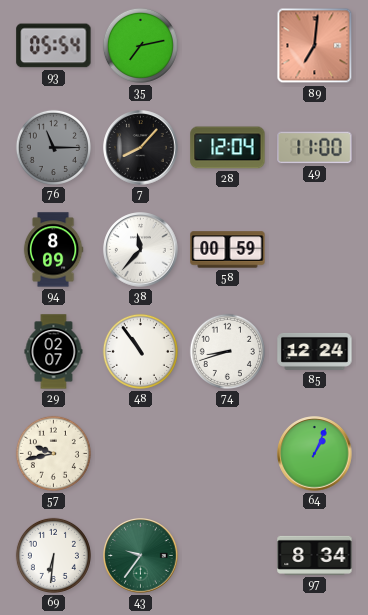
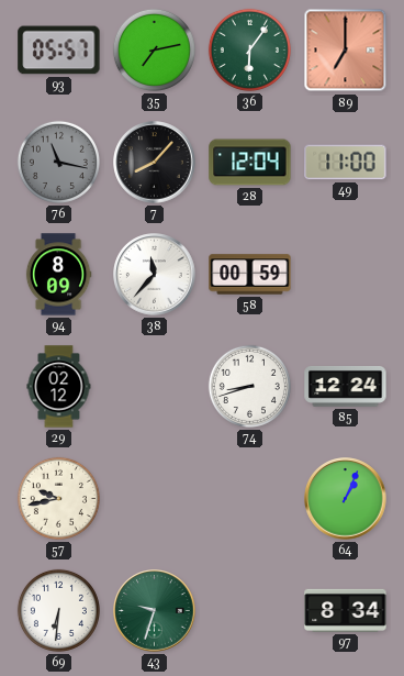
93: 05:54 -> 05:57 (59, 51)
36: none -> 6:06 (249, 49)
89: 7:01 -> 7:00 (346, 51)
76: 11:15 -> 11:17 (58, 162)
29: 02:07 -> 02:12 (59, 387)
48: 10:54 -> none (140, 351)
43: 9:36 -> 9:33 (155, 611)
